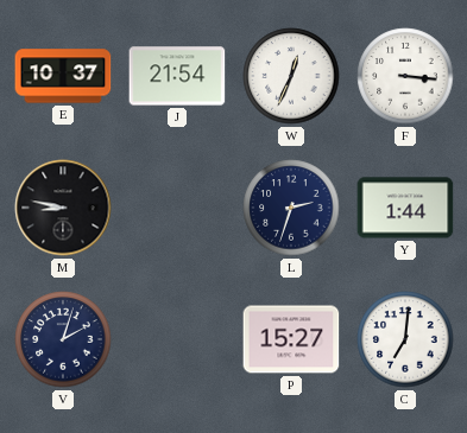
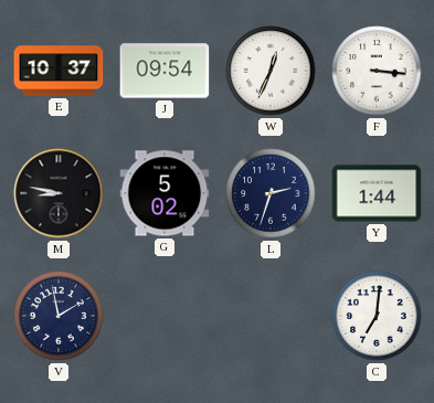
J: 21:54 -> 09:54 (165, 71)
G: none -> 5:02 (165, 193)
V: 2:03 -> 1:58 (59, 316)
P: 15:27 -> none (291, 339)
